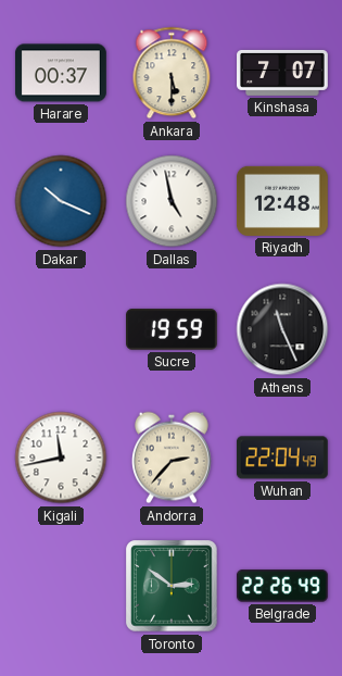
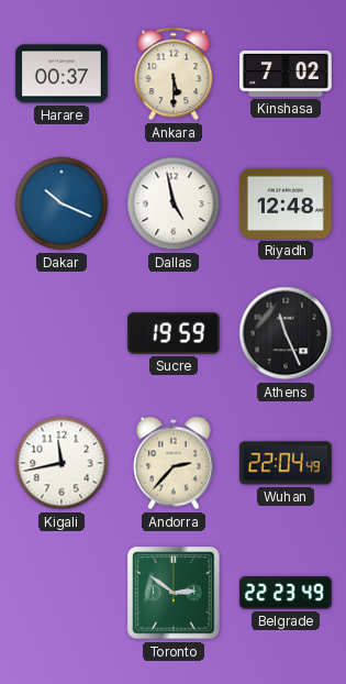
Kinshasa: 7:07 -> 7:02 (287, 74)
Belgrade: 22:26 -> 22:23 (286, 593)
